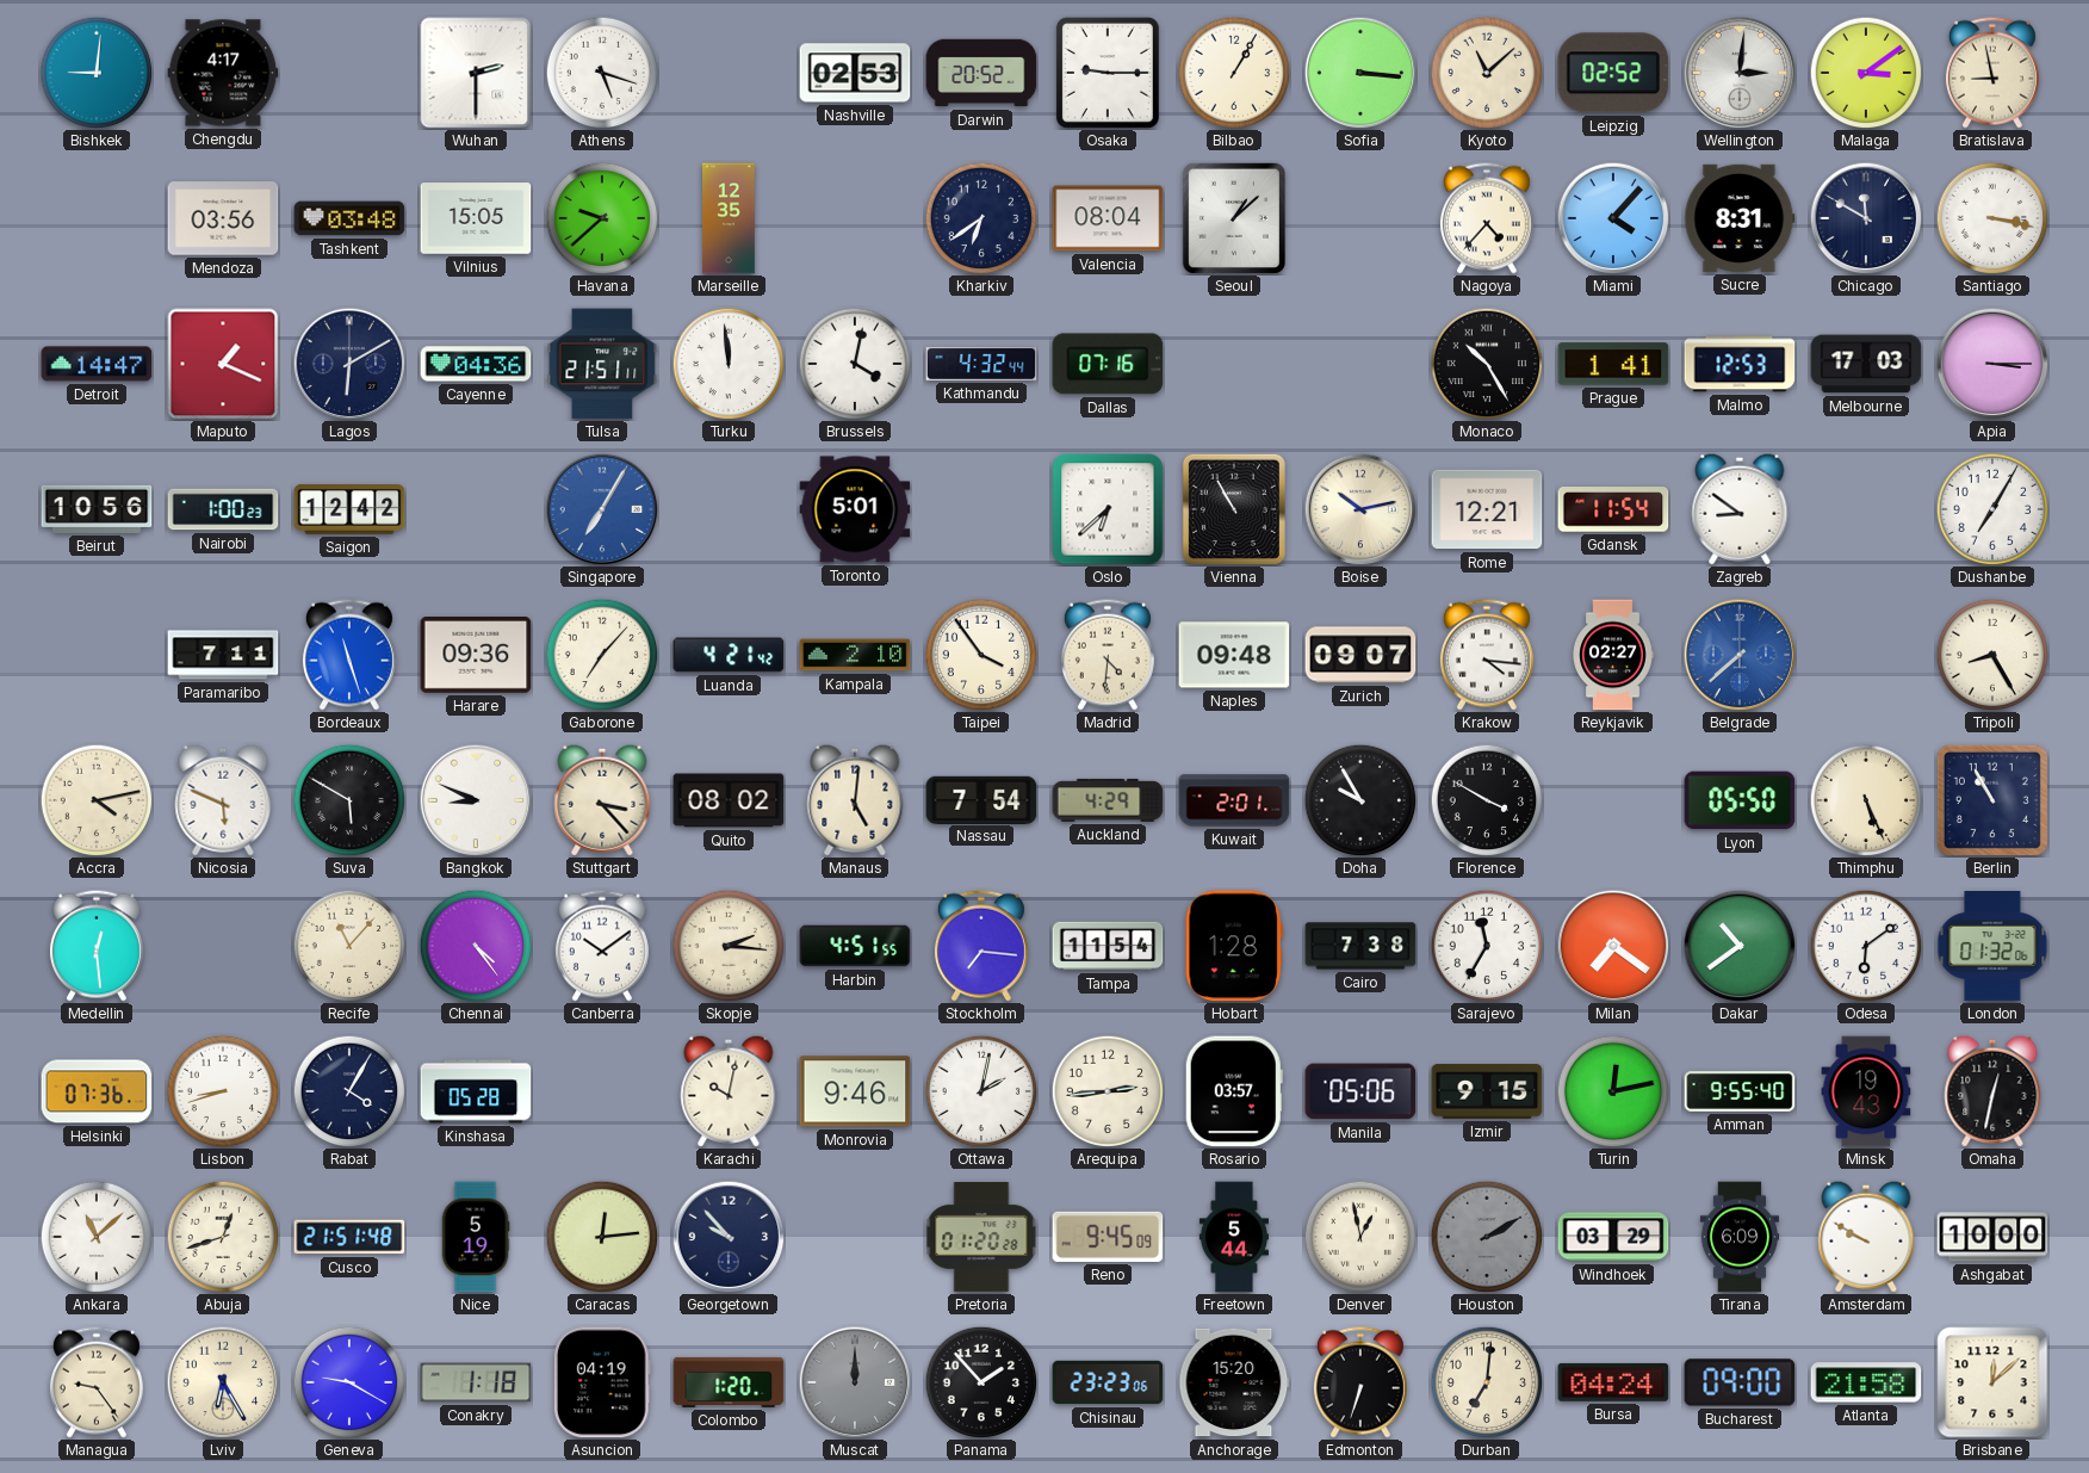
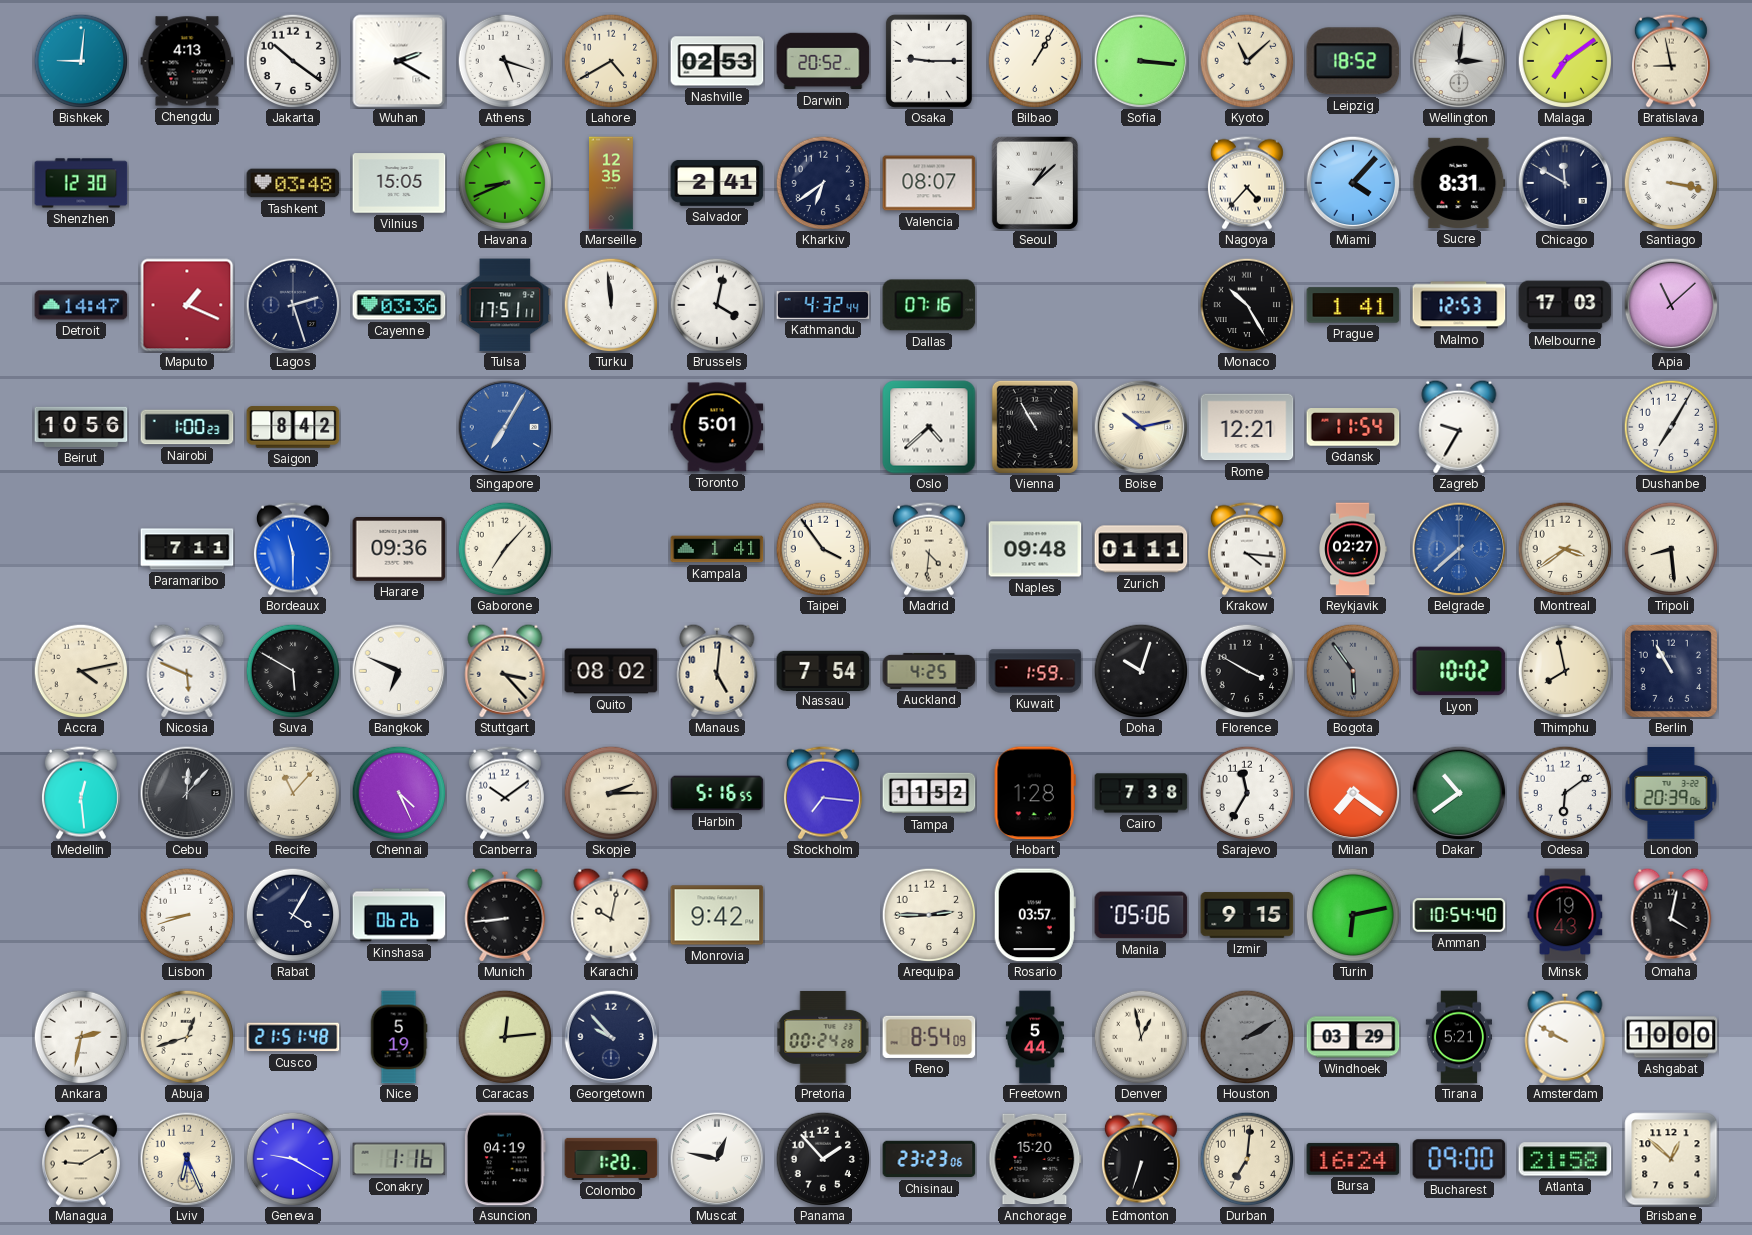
Chengdu: 4:17 -> 4:13 (187, 61)
Jakarta: none -> 10:21 (293, 61)
Wuhan: 2:30 -> 2:20 (399, 61)
Lahore: none -> 4:40 (611, 61)
Leipzig: 02:52 -> 18:52 (1353, 61)
Malaga: 3:09 -> 7:09 (1565, 61)
Shenzhen: none -> 12:30 (81, 183)
Mendoza: 03:56 -> none (223, 218)
Havana: 9:38 -> 8:41 (505, 183)
Salvador: none -> 2:41 (717, 183)
Valencia: 08:04 -> 08:07 (929, 183)
Lagos: 6:10 -> 2:27 (293, 305)
Cayenne: 04:36 -> 03:36 (399, 305)
Tulsa: 21:51 -> 17:51 (505, 305)
Apia: 3:15 -> 11:08 (1671, 305)
Saigon: 12:42 -> 8:42 (293, 427)
Oslo: 6:38 -> 4:38 (929, 427)
Zagreb: 8:51 -> 9:35 (1459, 427)
Bordeaux: 11:27 -> 11:30 (293, 549)
Luanda: 4:21 -> none (729, 655)
Kampala: 2:10 -> 1:41 (717, 549)
Zurich: 09:07 -> 01:11 (1141, 549)
Montreal: none -> 3:39 (1565, 549)
Tripoli: 8:25 -> 8:29 (1671, 549)
Bangkok: 8:49 -> 6:49 (399, 671)
Auckland: 4:29 -> 4:25 (929, 671)
Kuwait: 2:01 -> 1:59 (1035, 671)
Doha: 9:55 -> 10:03 (1141, 671)
Bogota: none -> 5:54 (1353, 671)
Lyon: 05:50 -> 10:02 (1459, 671)
Thimphu: 5:26 -> 7:58 (1565, 671)
Cebu: none -> 12:07 (187, 793)
Chennai: 4:24 -> 4:26 (399, 793)
Skopje: 2:16 -> 2:15 (611, 793)
Harbin: 4:51 -> 5:16 (717, 793)
Tampa: 11:54 -> 11:52 (929, 793)
London: 01:32 -> 20:39 (1671, 793)
Helsinki: 07:36 -> none (97, 1091)
Kinshasa: 05:28 -> 06:26 (399, 915)
Munich: none -> 8:44 (505, 915)
Monrovia: 9:46 -> 9:42 (717, 915)
Ottawa: 2:02 -> none (981, 1091)
Arequipa: 2:44 -> 2:45 (929, 915)
Turin: 12:13 -> 6:13 (1353, 915)
Amman: 9:55 -> 10:54 (1459, 915)
Omaha: 12:32 -> 4:02 (1671, 915)
Ankara: 11:08 -> 2:32 (81, 1037)
Pretoria: 01:20 -> 00:24 (823, 1037)
Reno: 9:45 -> 8:54 (929, 1037)
Tirana: 6:09 -> 5:21 (1458, 1037)
Managua: 9:24 -> 9:10 (81, 1159)
Lviv: 6:25 -> 6:26 (187, 1159)
Conakry: 1:18 -> 1:16 (399, 1159)
Muscat: 12:00 -> 12:47 (717, 1159)
Muscat dial: grey -> white (717, 1159)
Bursa: 04:24 -> 16:24 (1353, 1159)
Brisbane: 12:08 -> 12:52 (1671, 1159)
